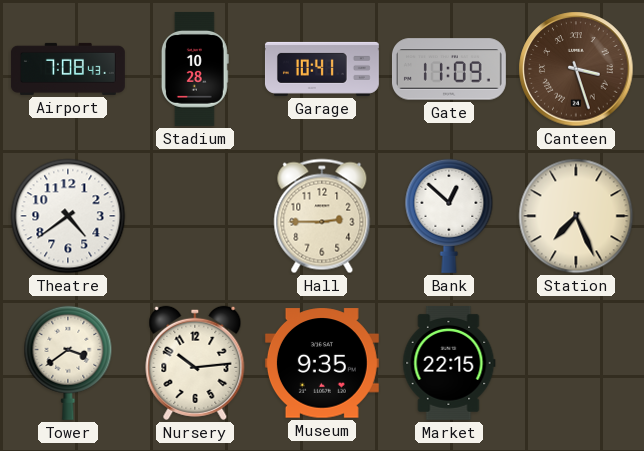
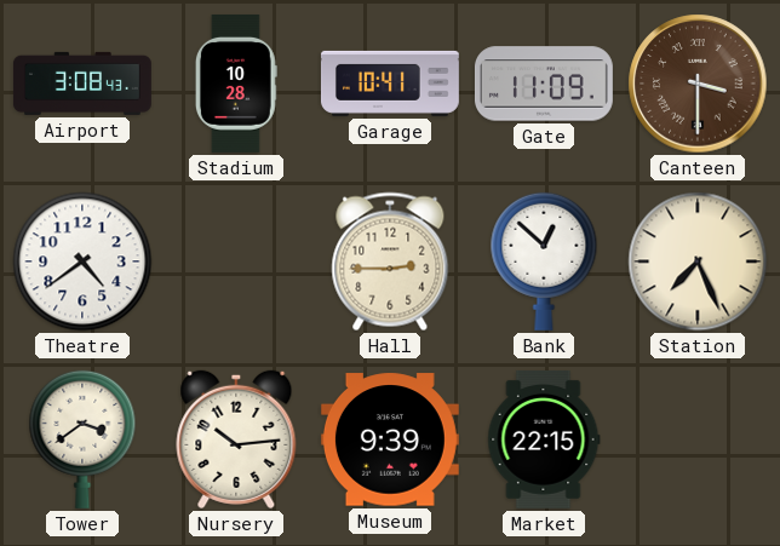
Airport: 7:08 -> 3:08 (82, 84)
Canteen: 3:27 -> 3:30 (698, 84)
Museum: 9:35 -> 9:39 (390, 439)
